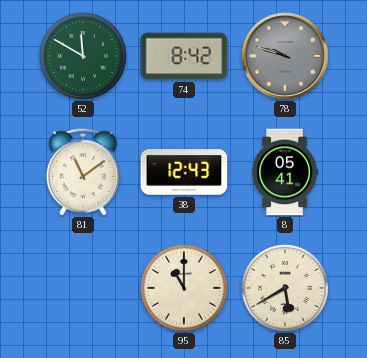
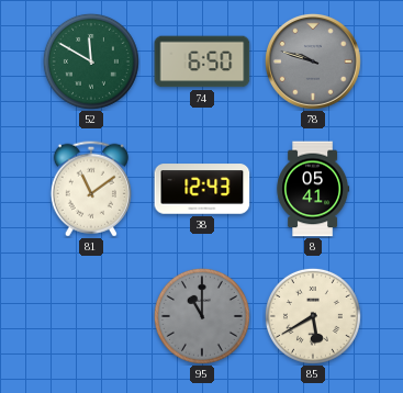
74: 8:42 -> 6:50 (202, 61)
95 dial: cream -> grey (202, 316)
